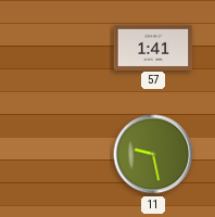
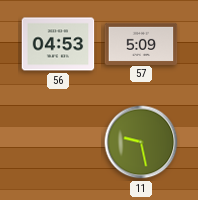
56: none -> 04:53 (58, 44)
57: 1:41 -> 5:09 (141, 43)
